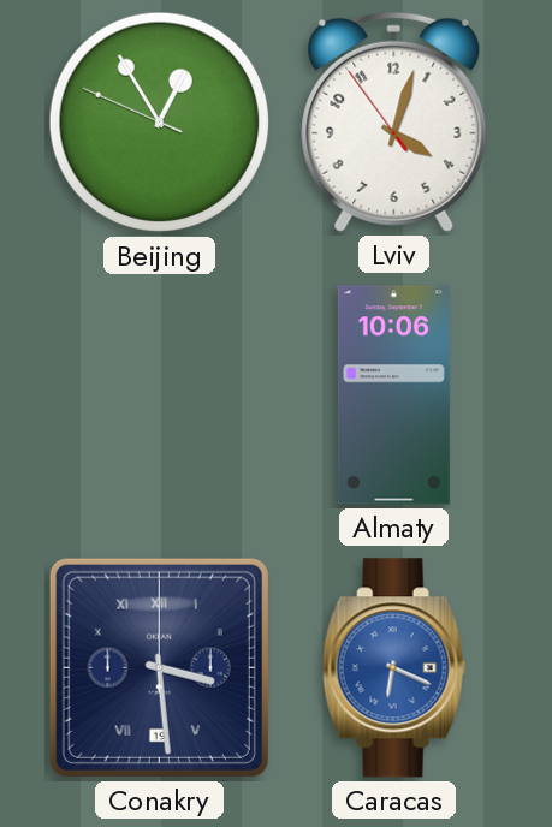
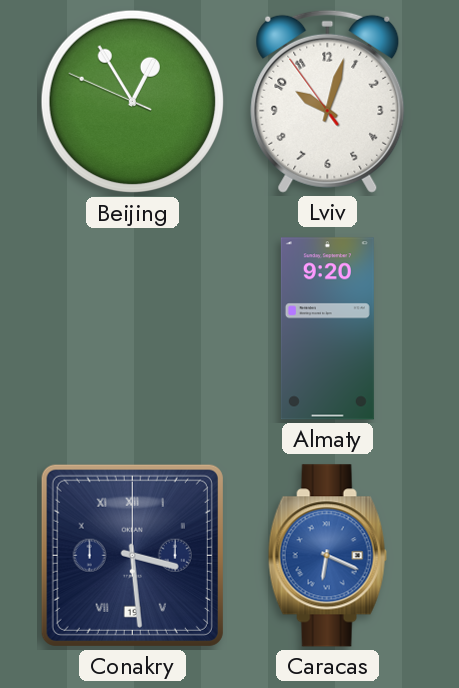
Lviv: 4:02 -> 10:02 (328, 101)
Almaty: 10:06 -> 9:20 (327, 329)
